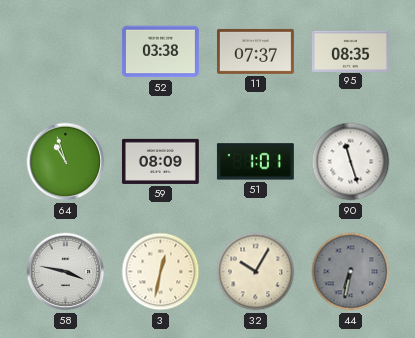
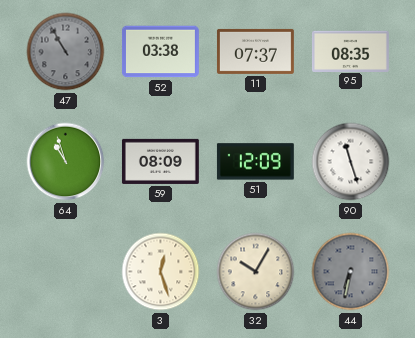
47: none -> 10:55 (66, 52)
51: 1:01 -> 12:09 (255, 162)
58: 3:47 -> none (66, 272)
3: 12:32 -> 12:27 (161, 272)
